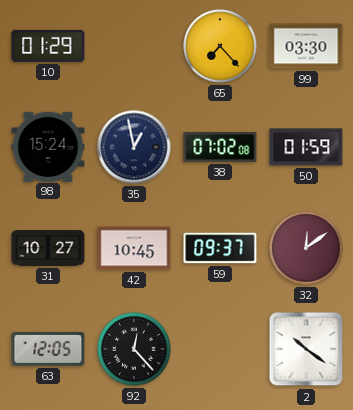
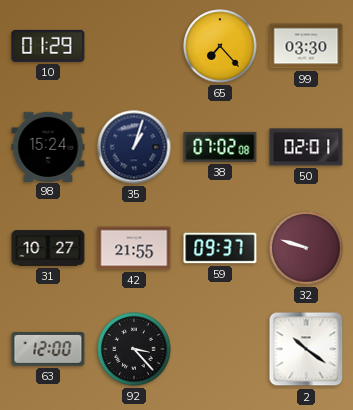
35: 12:58 -> 1:03 (134, 147)
50: 01:59 -> 02:01 (306, 147)
42: 10:45 -> 21:55 (134, 248)
32: 12:09 -> 9:48 (306, 248)
63: 12:05 -> 12:00 (48, 349)
92: 12:23 -> 3:23 (134, 349)
